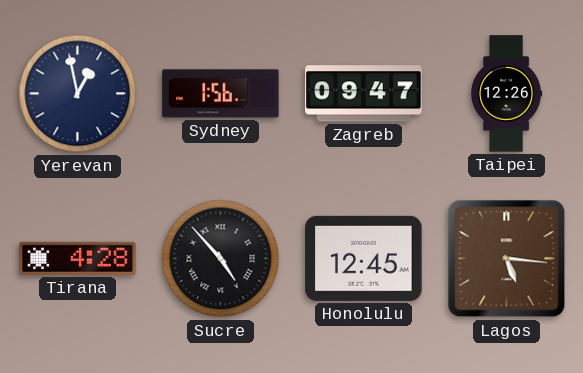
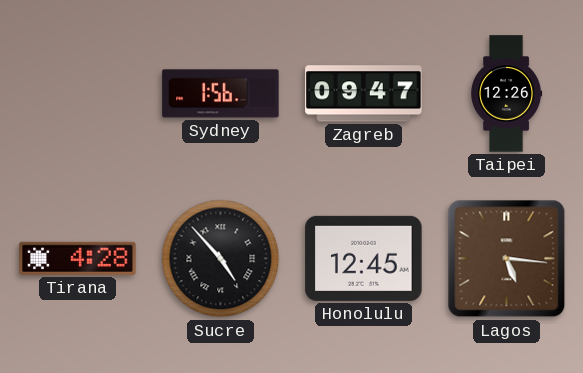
Yerevan: 12:58 -> none (78, 94)
